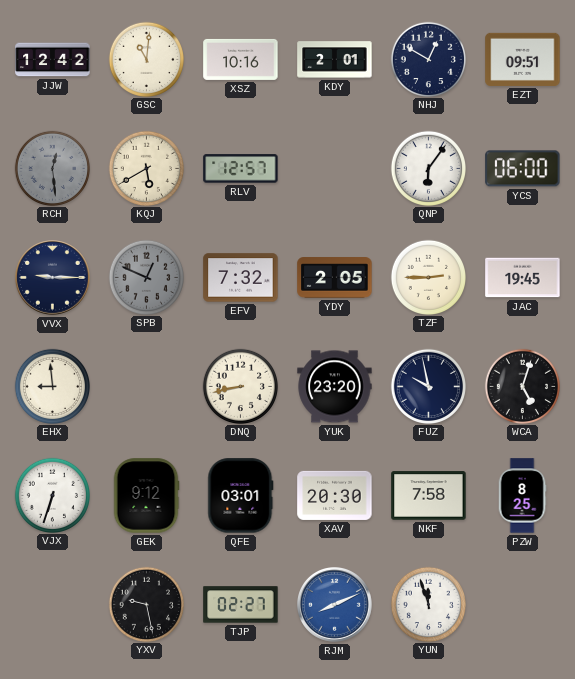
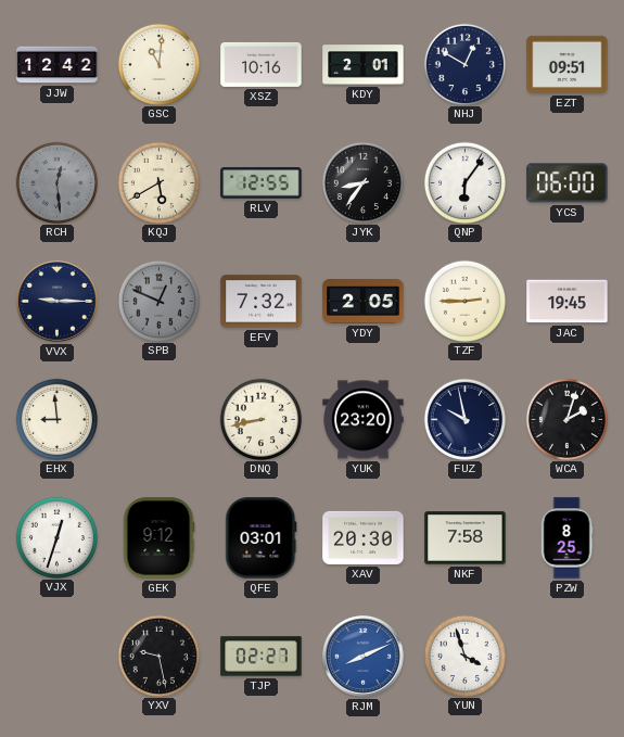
RLV: 12:57 -> 12:55 (262, 183)
JYK: none -> 8:36 (362, 182)
WCA: 5:03 -> 2:03 (566, 419)
VJX: 6:33 -> 12:33 (56, 537)
YUN: 11:57 -> 3:57 (464, 656)
